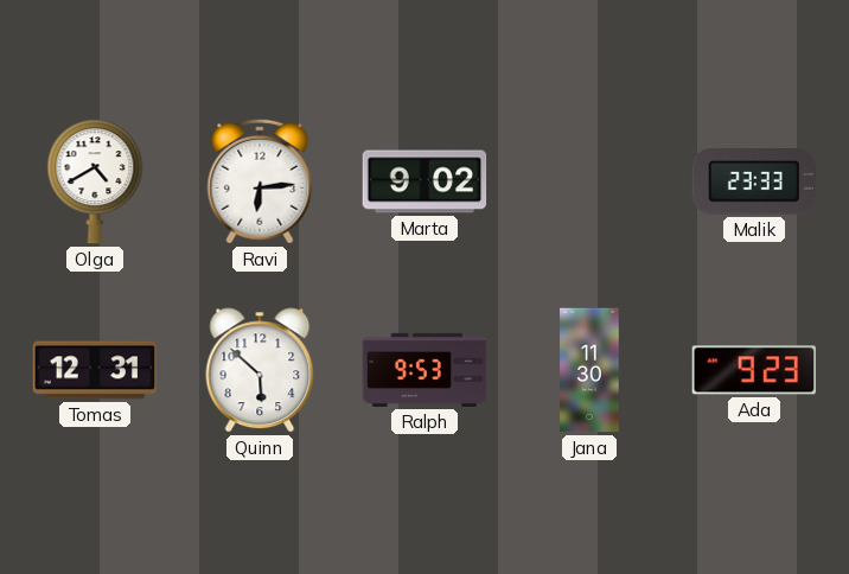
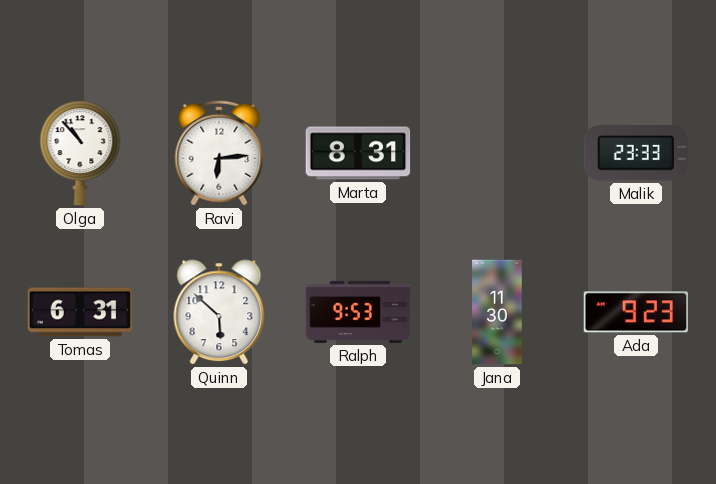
Olga: 4:40 -> 10:53 (80, 153)
Marta: 9:02 -> 8:31 (358, 153)
Tomas: 12:31 -> 6:31 (80, 312)
